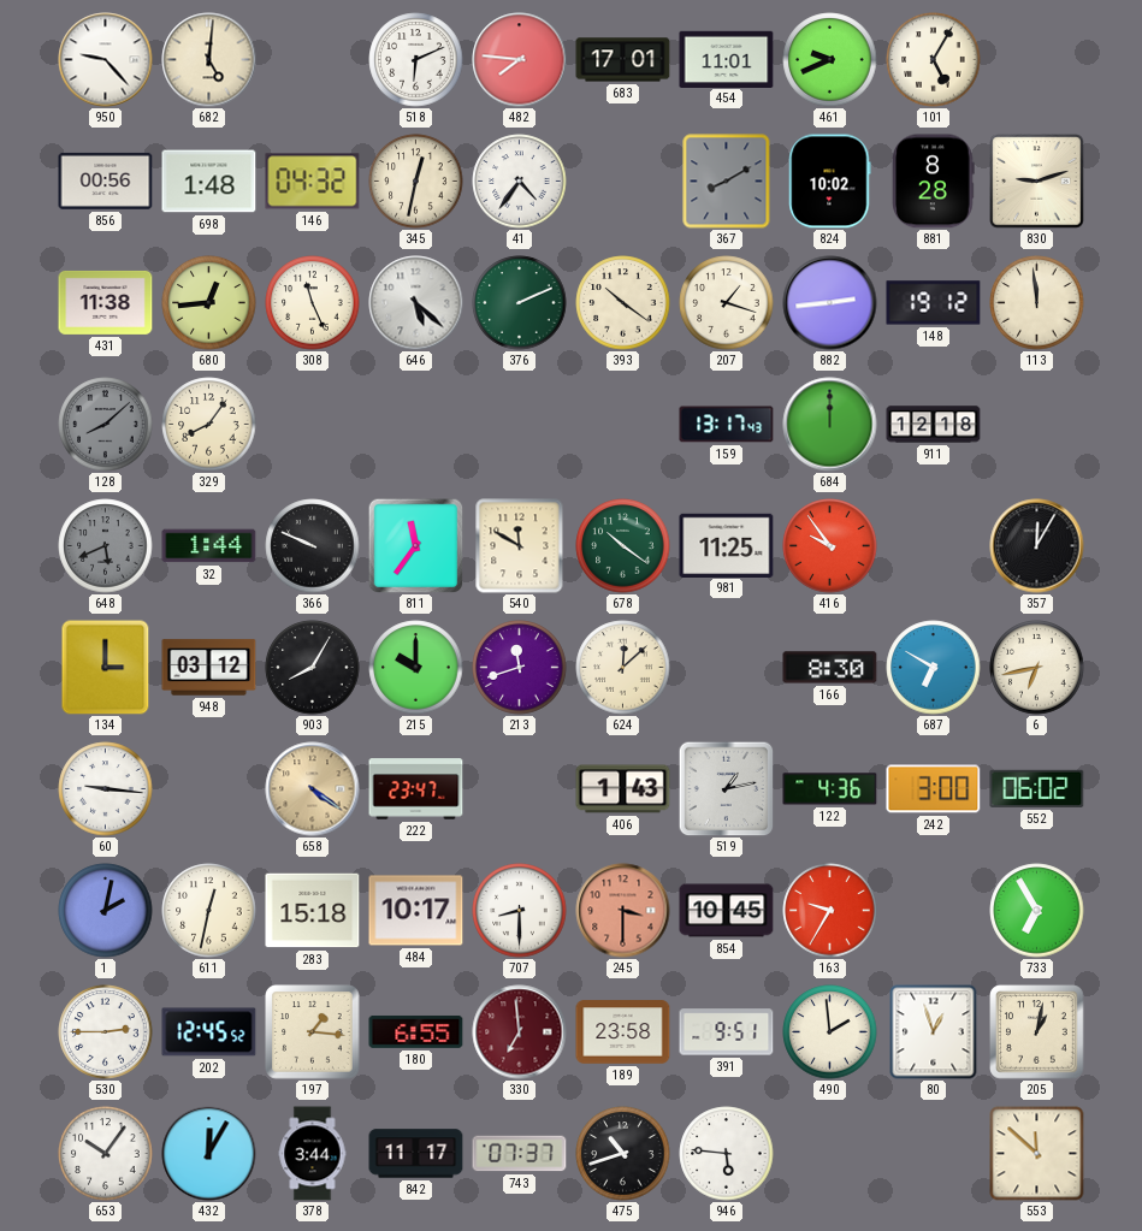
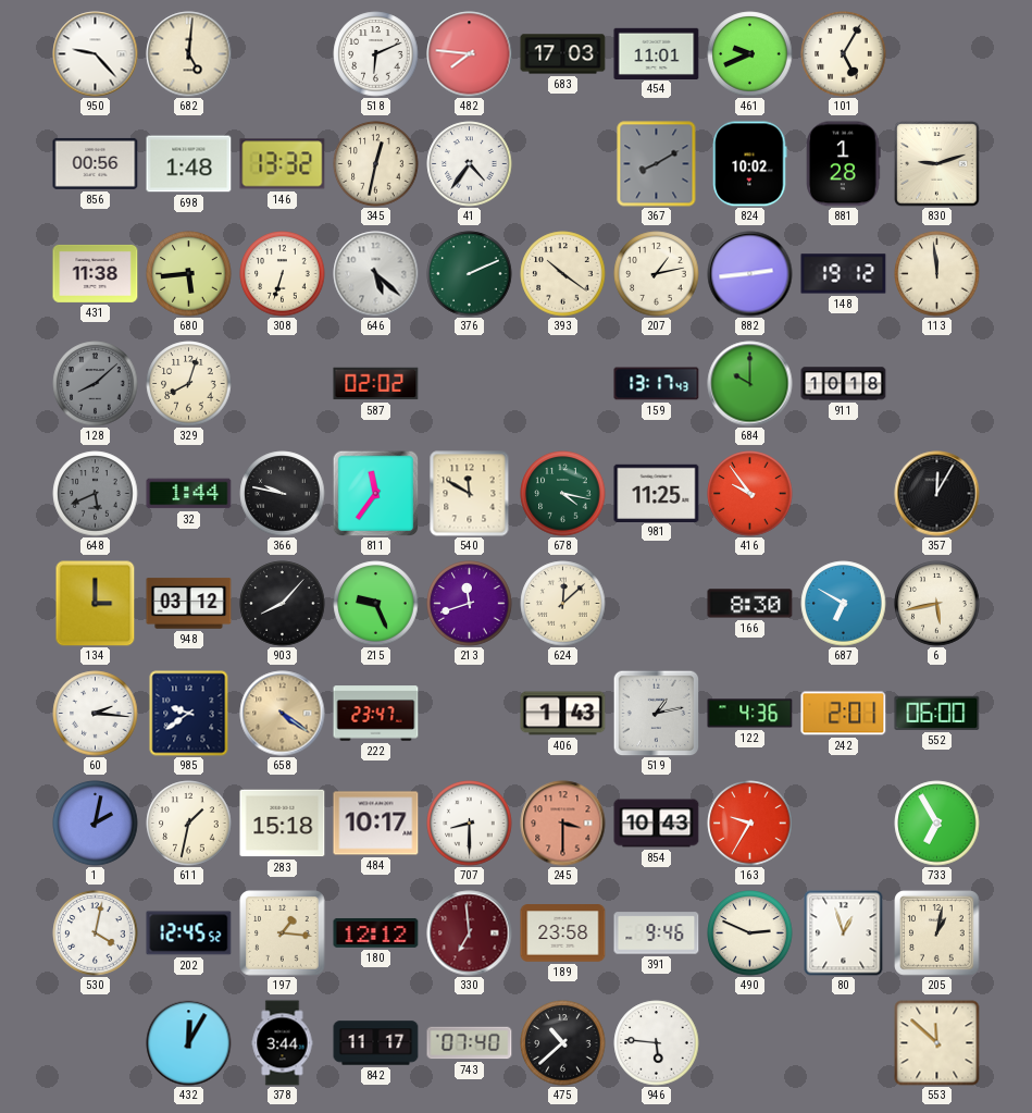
683: 17:01 -> 17:03 (563, 54)
146: 04:32 -> 13:32 (283, 164)
881: 8:28 -> 1:28 (844, 164)
680: 12:44 -> 5:44 (189, 274)
308: 11:26 -> 6:33 (283, 274)
207: 1:18 -> 1:13 (657, 274)
329: 8:06 -> 8:03 (189, 384)
587: none -> 02:02 (376, 384)
684: 12:00 -> 10:00 (750, 384)
911: 12:18 -> 10:18 (844, 384)
366: 9:49 -> 9:47 (283, 494)
678: 10:21 -> 4:17 (563, 494)
903: 8:05 -> 8:07 (283, 604)
215: 10:00 -> 9:26 (376, 604)
6: 6:43 -> 5:43 (937, 604)
60: 9:16 -> 2:16 (96, 714)
985: none -> 9:39 (189, 714)
242: 3:00 -> 2:01 (844, 714)
552: 06:02 -> 06:00 (937, 713)
611: 12:32 -> 1:32 (189, 824)
854: 10:45 -> 10:43 (657, 824)
530: 2:45 -> 4:02 (96, 933)
180: 6:55 -> 12:12 (376, 932)
391: 9:51 -> 9:46 (657, 933)
490: 1:59 -> 2:49 (750, 933)
653: 10:06 -> none (106, 1154)
743: 07:37 -> 07:40 (470, 1043)
475: 10:42 -> 10:38 (563, 1043)
